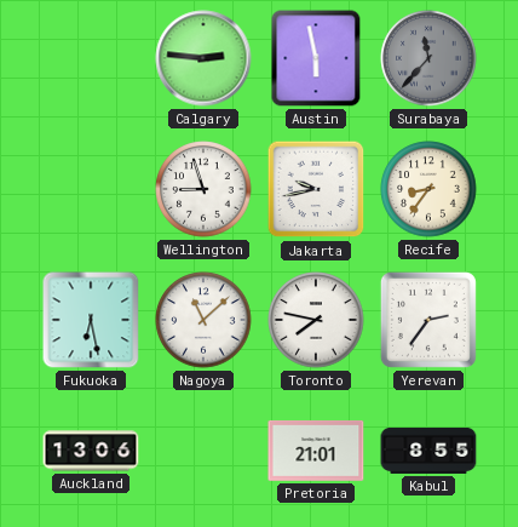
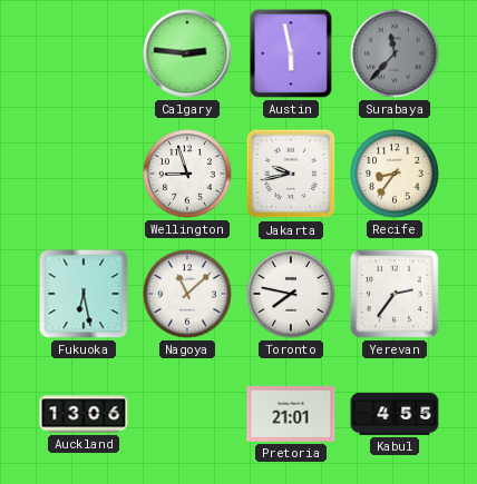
Kabul: 8:55 -> 4:55 (395, 414)
